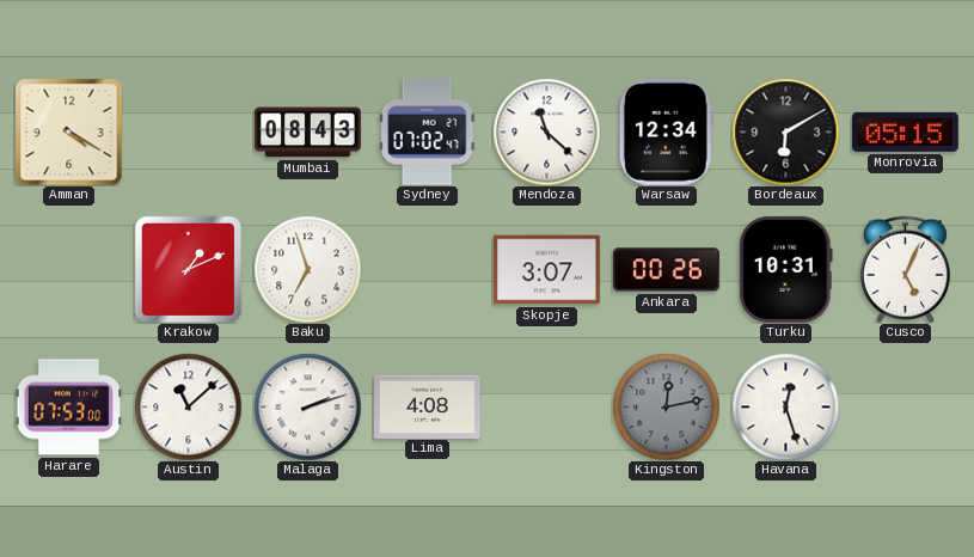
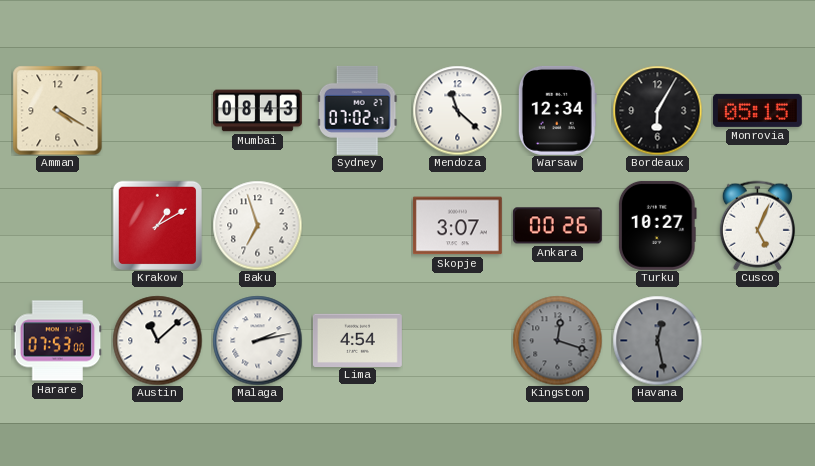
Bordeaux: 6:10 -> 6:05 (657, 110)
Krakow: 1:11 -> 1:10 (157, 225)
Turku: 10:31 -> 10:27 (657, 225)
Malaga: 2:12 -> 2:13 (257, 340)
Lima: 4:08 -> 4:54 (357, 340)
Kingston: 12:13 -> 12:18 (557, 340)
Havana: 12:27 -> 12:28 (657, 340)
Havana dial: white -> grey (657, 340)
